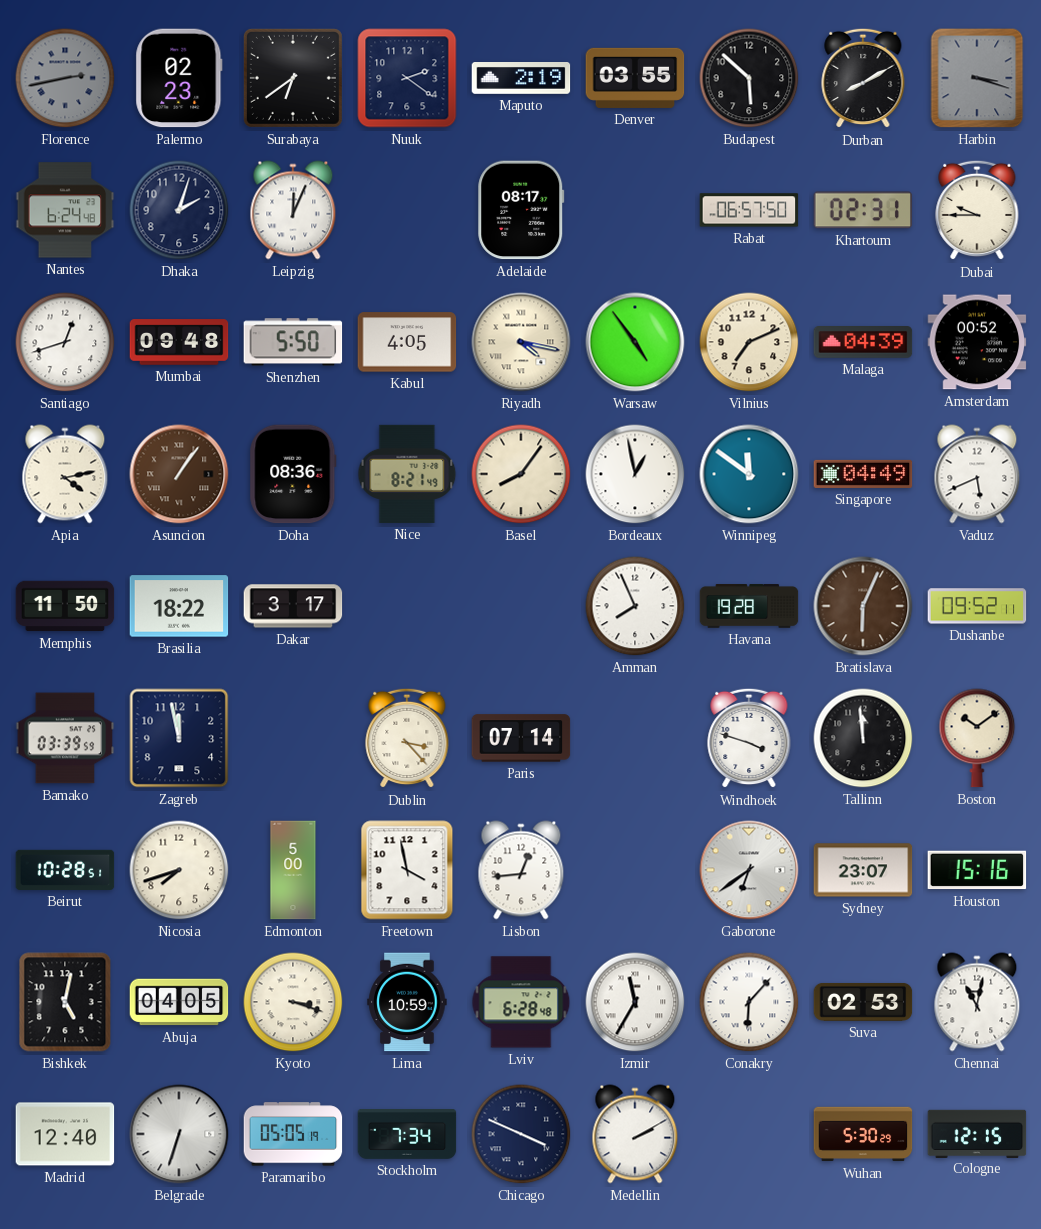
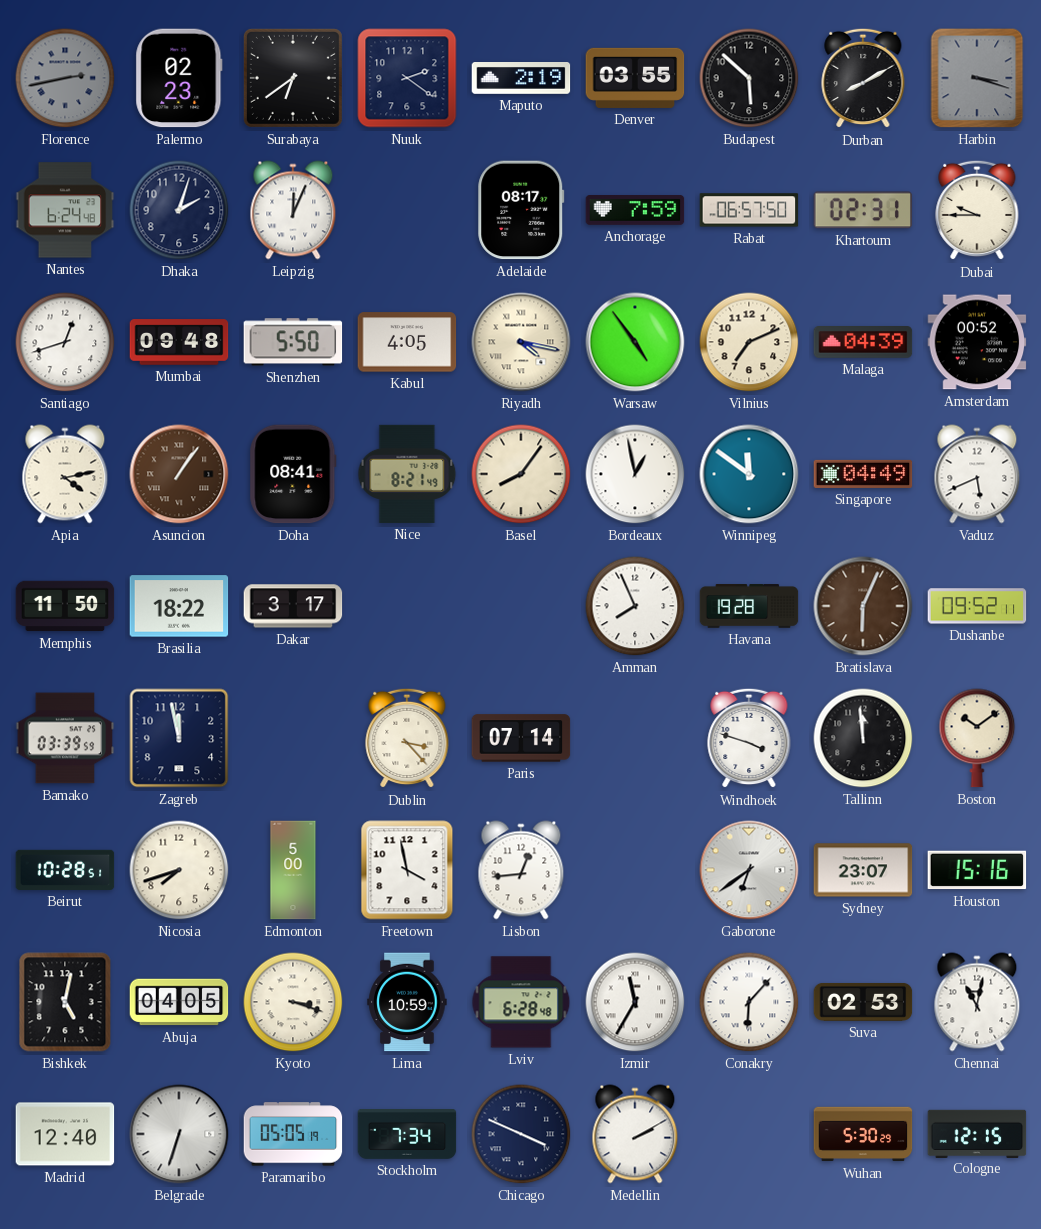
Anchorage: none -> 7:59 (635, 211)
Doha: 08:36 -> 08:41 (293, 474)
